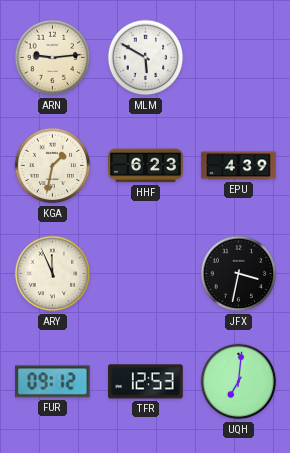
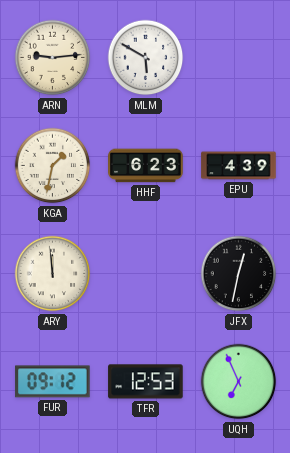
ARY: 11:56 -> 11:59 (53, 274)
JFX: 3:32 -> 12:32 (239, 274)
UQH: 7:01 -> 6:56 (239, 382)
